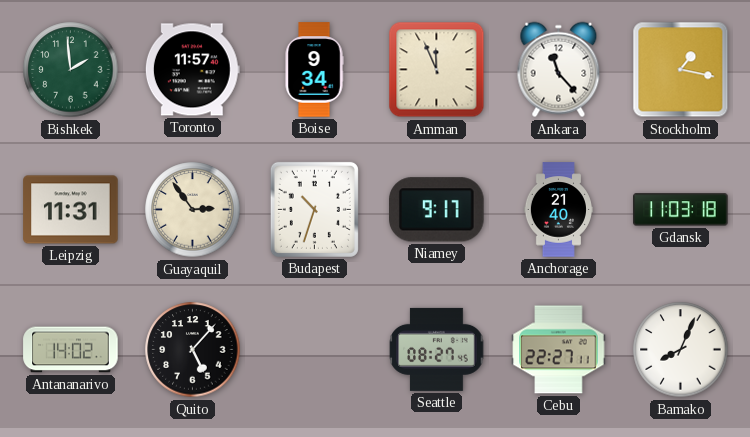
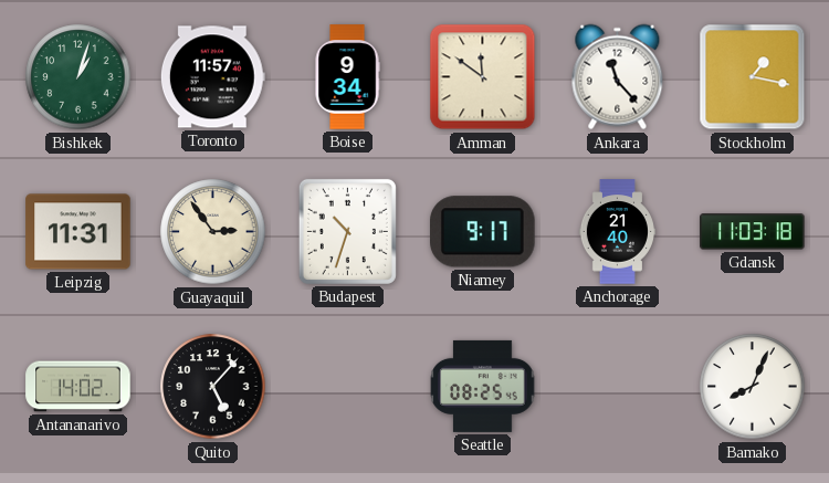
Bishkek: 1:59 -> 1:03 (78, 77)
Amman: 11:56 -> 11:51 (483, 77)
Seattle: 08:27 -> 08:25 (483, 386)
Cebu: 22:27 -> none (559, 350)
